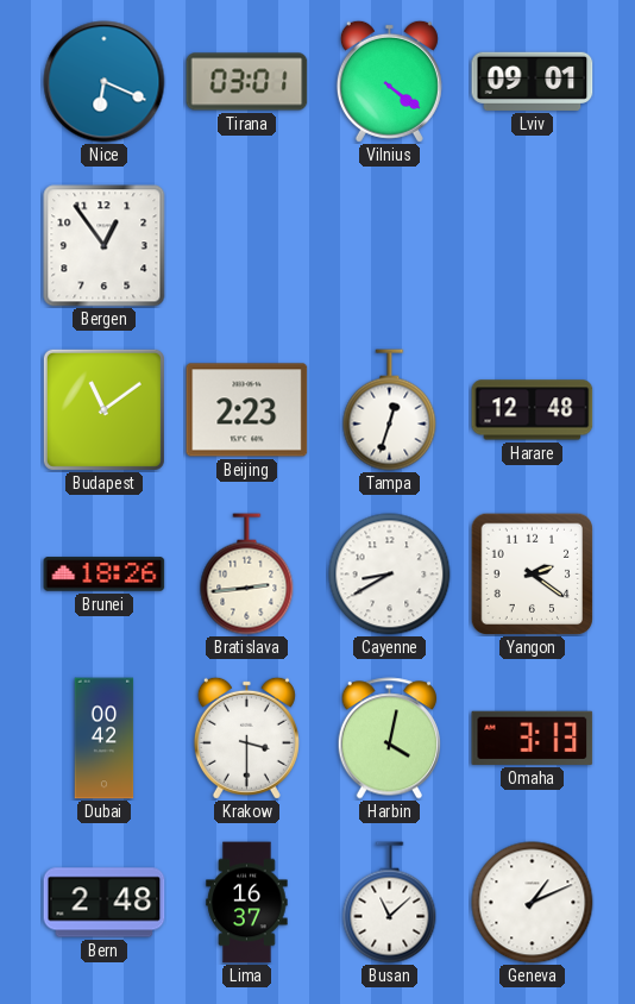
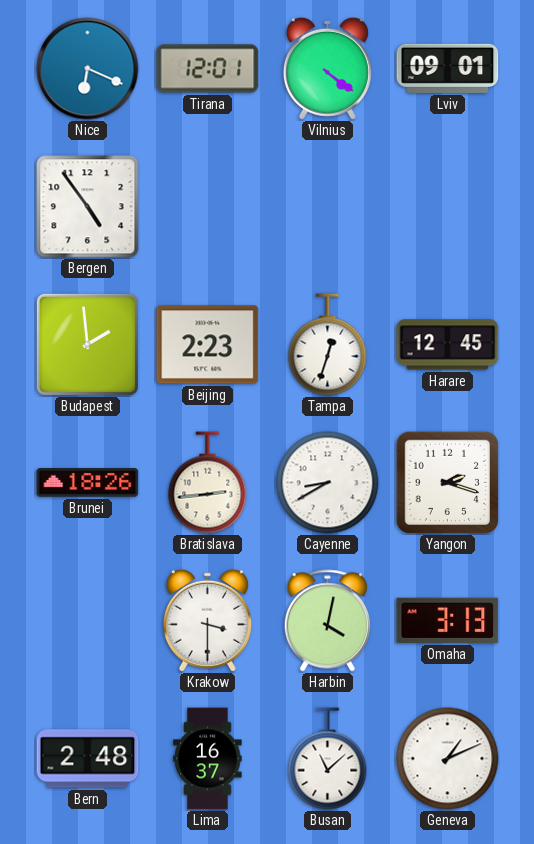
Tirana: 03:01 -> 12:01 (208, 69)
Bergen: 12:54 -> 4:54 (88, 207)
Budapest: 11:09 -> 1:59 (87, 344)
Harare: 12:48 -> 12:45 (448, 345)
Yangon: 2:21 -> 2:18 (447, 482)
Dubai: 00:42 -> none (105, 739)
